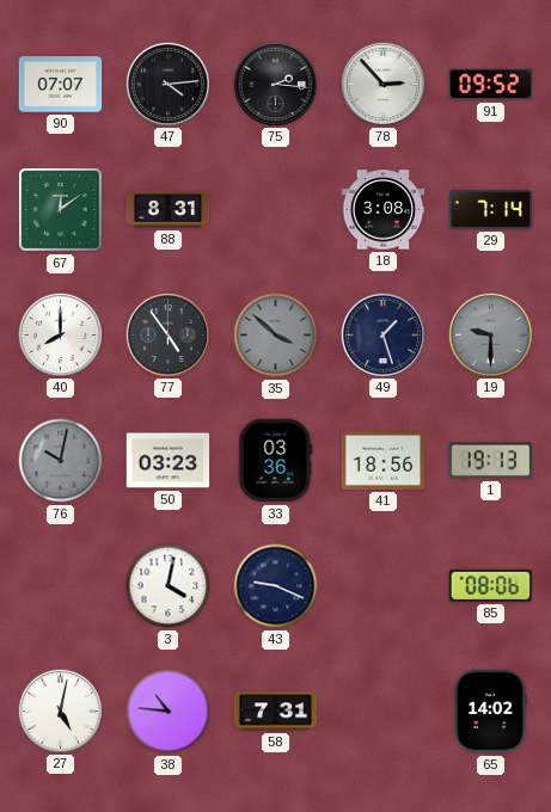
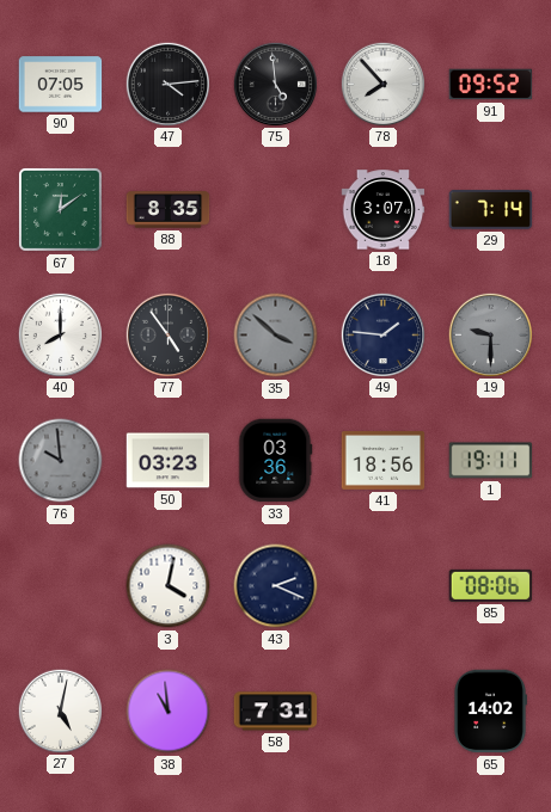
90: 07:07 -> 07:05 (61, 85)
75: 2:16 -> 4:59 (275, 84)
78: 2:53 -> 7:53 (382, 84)
88: 8:31 -> 8:35 (169, 210)
18: 3:08 -> 3:07 (384, 210)
49: 1:27 -> 1:46 (382, 334)
76: 10:02 -> 9:59 (61, 461)
1: 19:13 -> 19:11 (491, 461)
43: 9:19 -> 2:19 (276, 586)
38: 10:46 -> 10:59 (169, 712)
